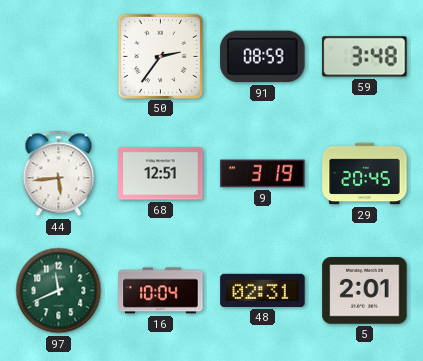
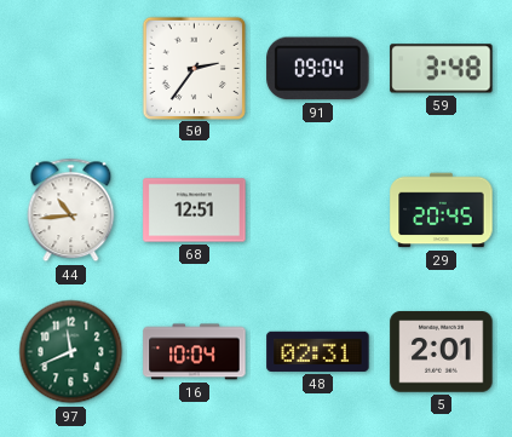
91: 08:59 -> 09:04 (318, 69)
44: 5:44 -> 10:44 (71, 211)
9: 3:19 -> none (263, 174)
